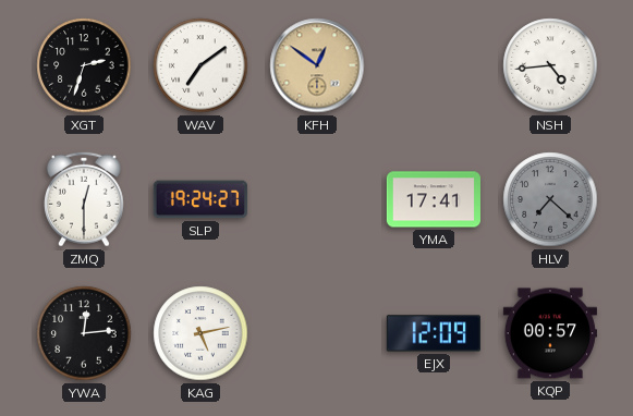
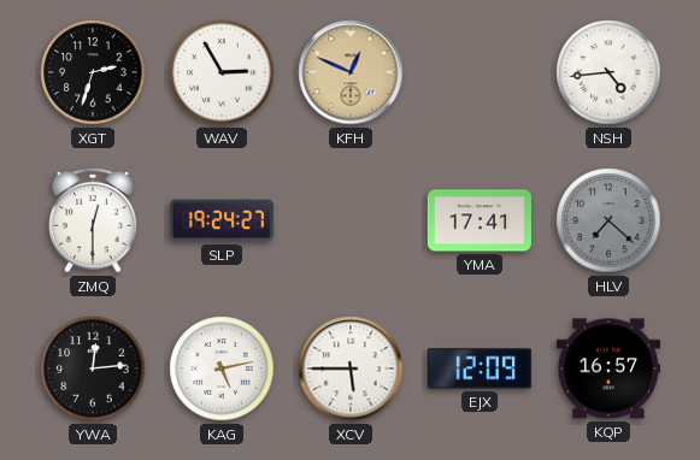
WAV: 7:09 -> 2:55 (222, 72)
KFH: 12:51 -> 12:49 (351, 72)
XCV: none -> 5:45 (351, 368)
KQP: 00:57 -> 16:57 (608, 368)
